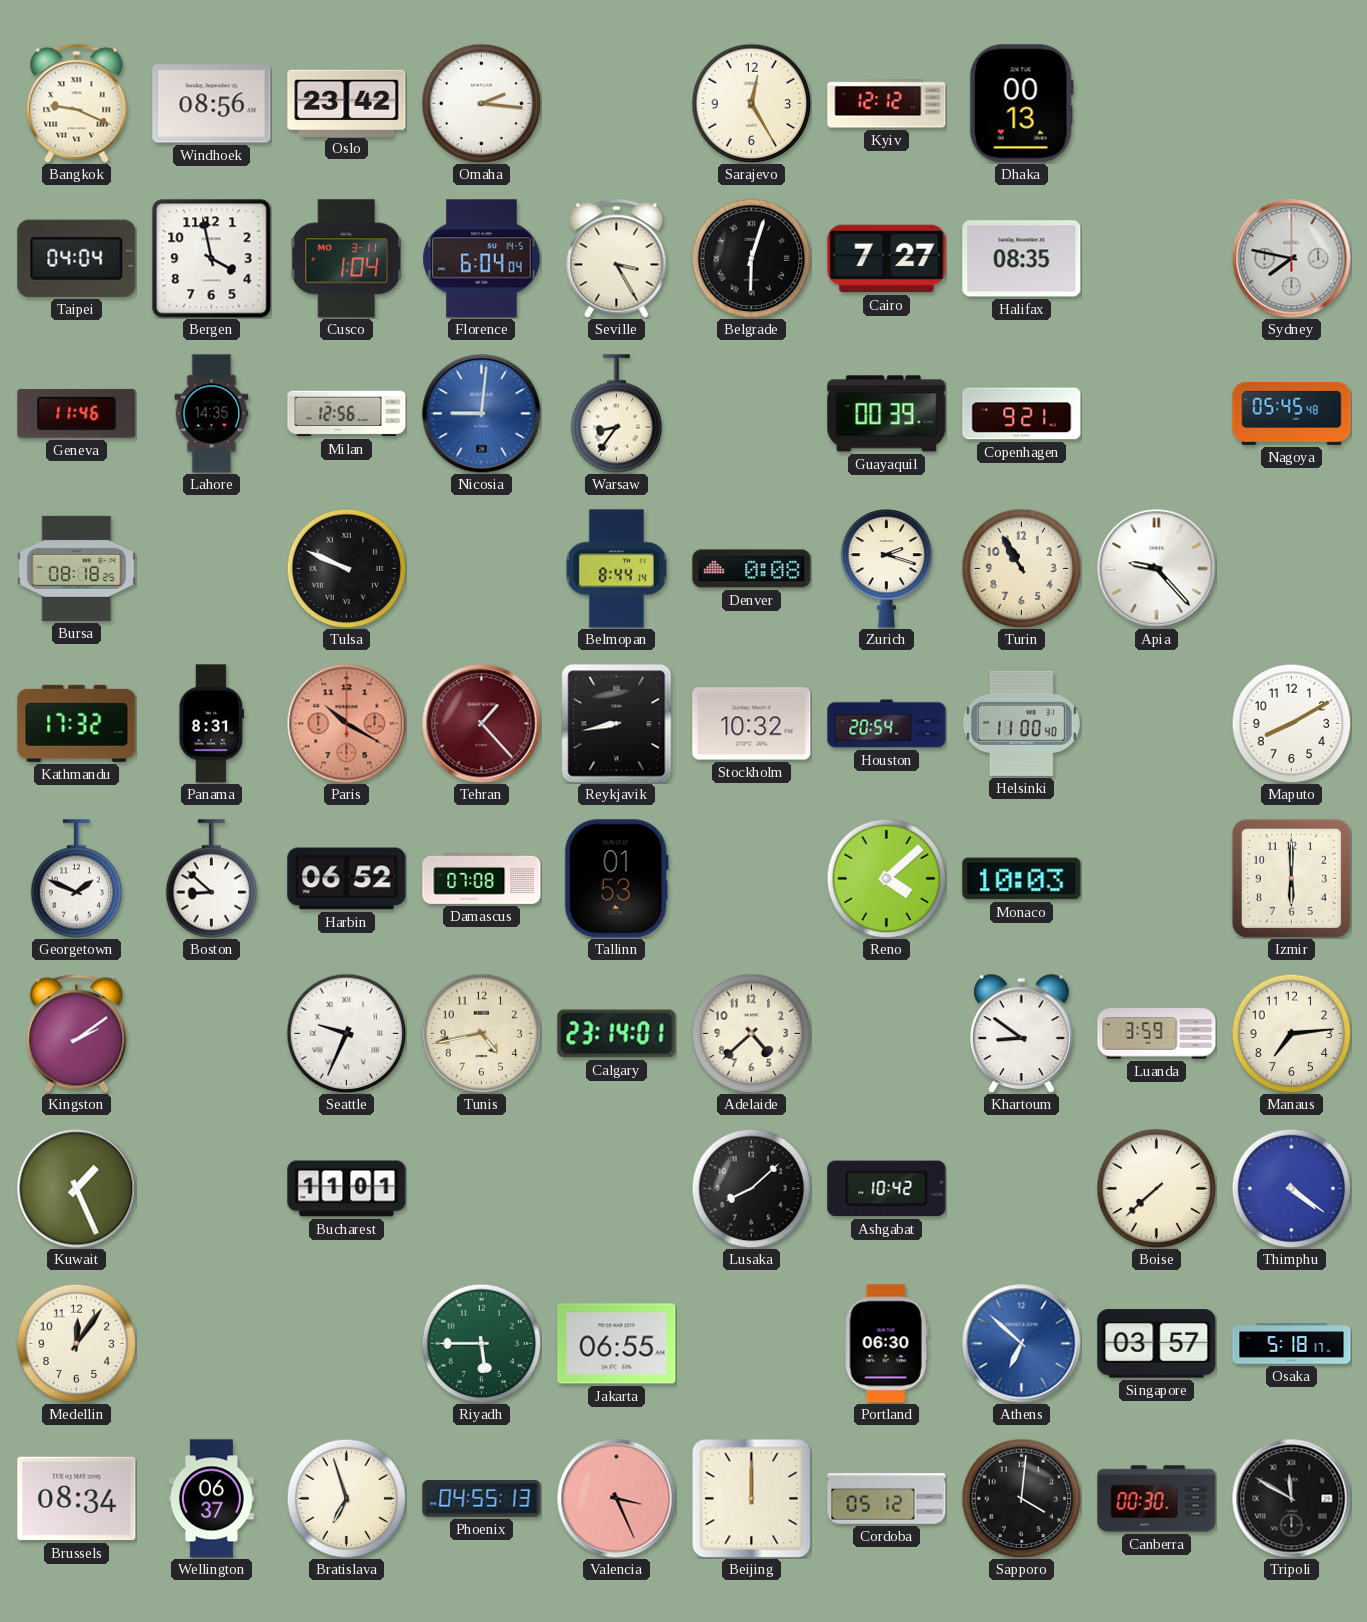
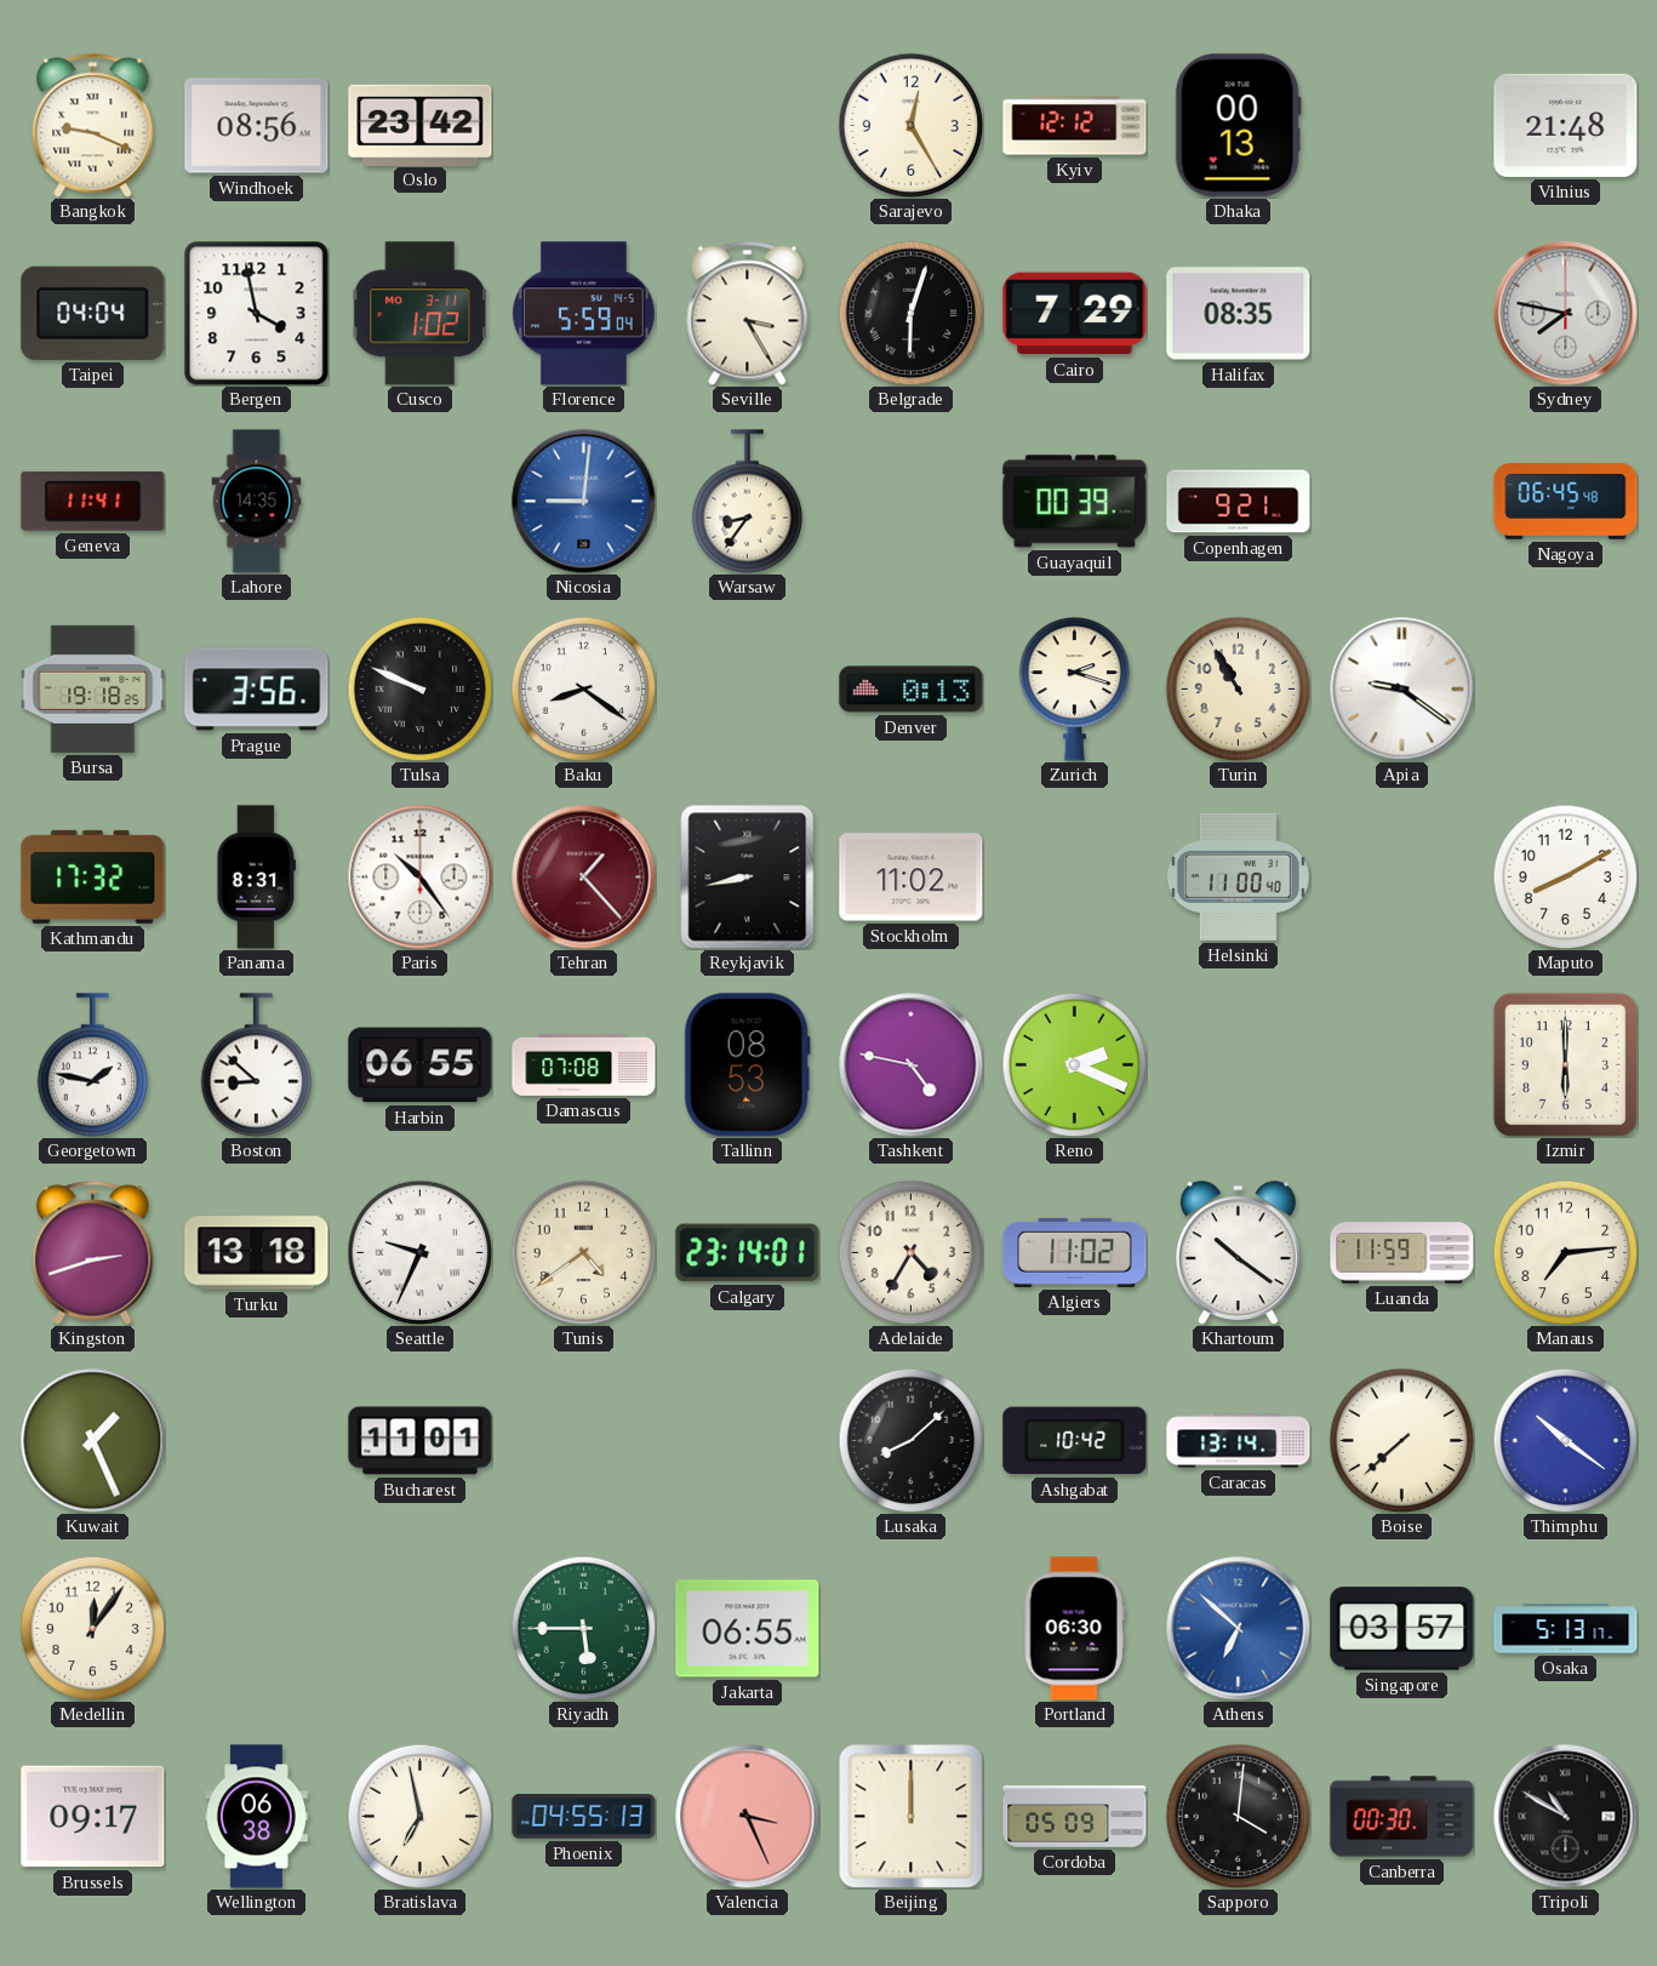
Omaha: 2:16 -> none (481, 103)
Vilnius: none -> 21:48 (1566, 125)
Cusco: 1:04 -> 1:02 (419, 314)
Florence: 6:04 -> 5:59 (584, 314)
Cairo: 7:27 -> 7:29 (1075, 314)
Geneva: 11:46 -> 11:41 (93, 501)
Milan: 12:56 -> none (347, 414)
Nagoya: 05:45 -> 06:45 (1566, 502)
Bursa: 08:18 -> 19:18 (93, 688)
Prague: none -> 3:56 (257, 690)
Baku: none -> 8:21 (583, 688)
Belmopan: 8:44 -> none (616, 569)
Denver: 0:08 -> 0:13 (912, 690)
Apia: 9:23 -> 9:21 (1402, 690)
Paris: 10:20 -> 10:24 (421, 878)
Paris dial: salmon -> white (421, 878)
Stockholm: 10:32 -> 11:02 (912, 878)
Houston: 20:54 -> none (887, 724)
Georgetown: 1:49 -> 1:47 (93, 1065)
Harbin: 06:52 -> 06:55 (421, 1065)
Tallinn: 01:53 -> 08:53 (747, 1065)
Tashkent: none -> 4:47 (912, 1065)
Reno: 4:08 -> 2:19 (1074, 1064)
Monaco: 10:03 -> none (1022, 879)
Kingston: 2:09 -> 2:42 (93, 1253)
Turku: none -> 13:18 (257, 1253)
Tunis: 4:43 -> 4:39 (583, 1252)
Adelaide: 4:38 -> 4:35 (910, 1252)
Algiers: none -> 11:02 (1075, 1252)
Khartoum: 8:51 -> 10:21 (1238, 1253)
Luanda: 3:59 -> 11:59 (1402, 1253)
Caracas: none -> 13:14 (1239, 1441)
Thimphu: 4:21 -> 10:21 (1565, 1440)
Osaka: 5:18 -> 5:13 (1566, 1629)
Brussels: 08:34 -> 09:17 (93, 1817)
Wellington: 06:37 -> 06:38 (256, 1817)
Bratislava: 6:57 -> 6:58 (419, 1816)
Cordoba: 05:12 -> 05:09 (1075, 1817)
Tripoli: 11:50 -> 10:50 (1566, 1817)
